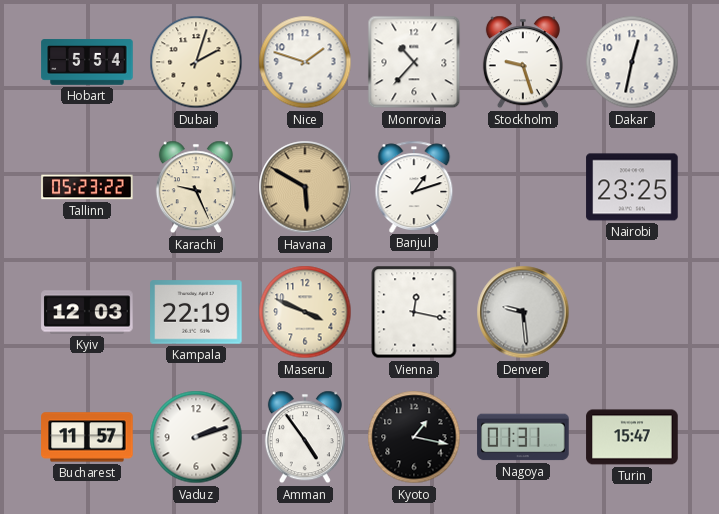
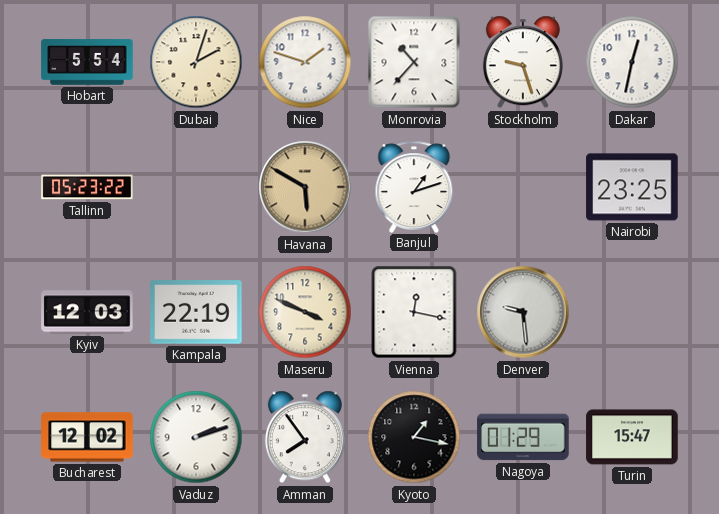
Karachi: 9:26 -> none (196, 187)
Bucharest: 11:57 -> 12:02 (87, 437)
Amman: 4:54 -> 7:54 (305, 437)
Nagoya: 01:31 -> 01:29 (523, 437)
